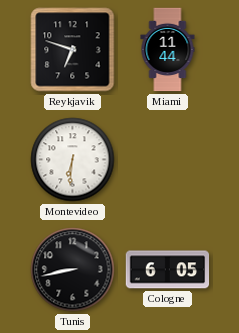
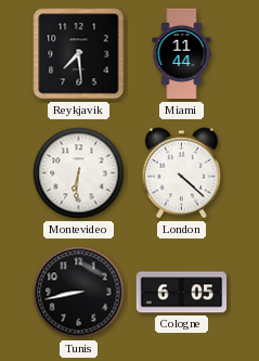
Reykjavik: 6:48 -> 7:29 (79, 54)
London: none -> 4:22 (181, 173)
